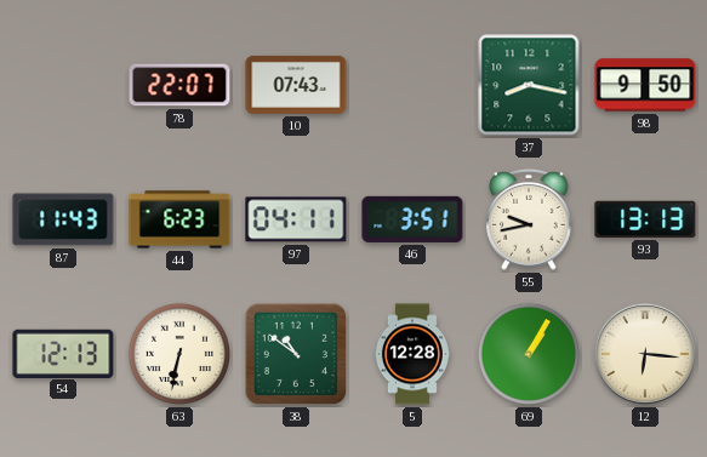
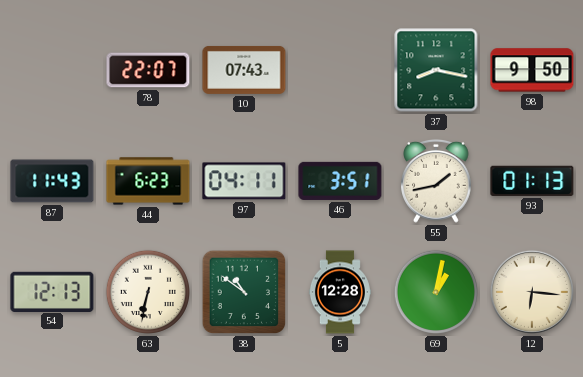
55: 9:43 -> 1:43 (437, 181)
93: 13:13 -> 01:13 (532, 181)
69: 1:05 -> 1:02 (436, 292)
